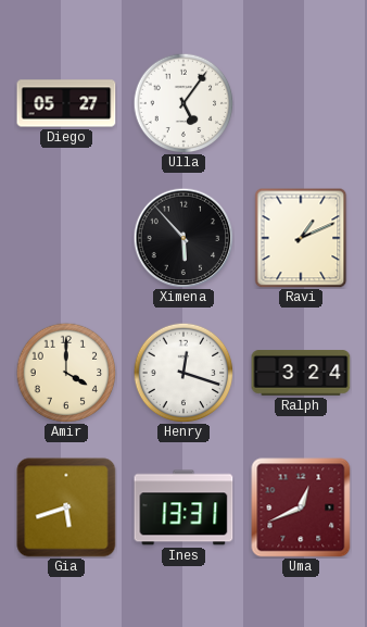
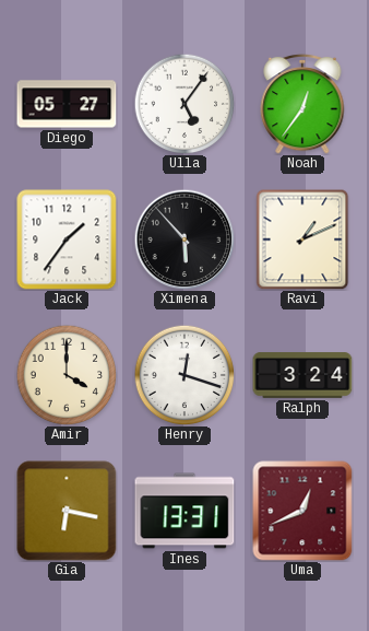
Noah: none -> 12:36 (302, 104)
Jack: none -> 1:36 (67, 239)
Gia: 5:42 -> 6:17 (67, 511)
